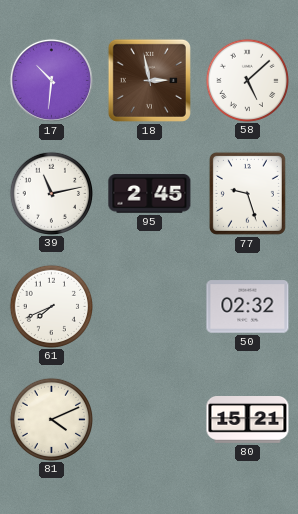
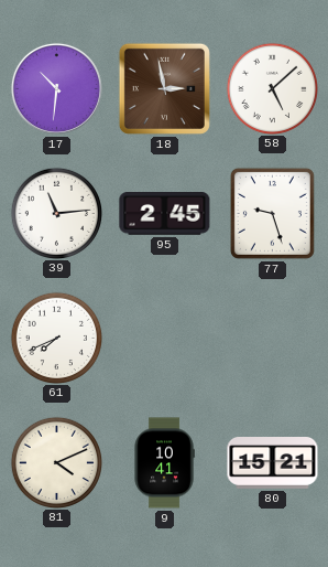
39: 11:13 -> 11:14 (56, 213)
50: 02:32 -> none (248, 307)
9: none -> 10:41 (164, 463)
